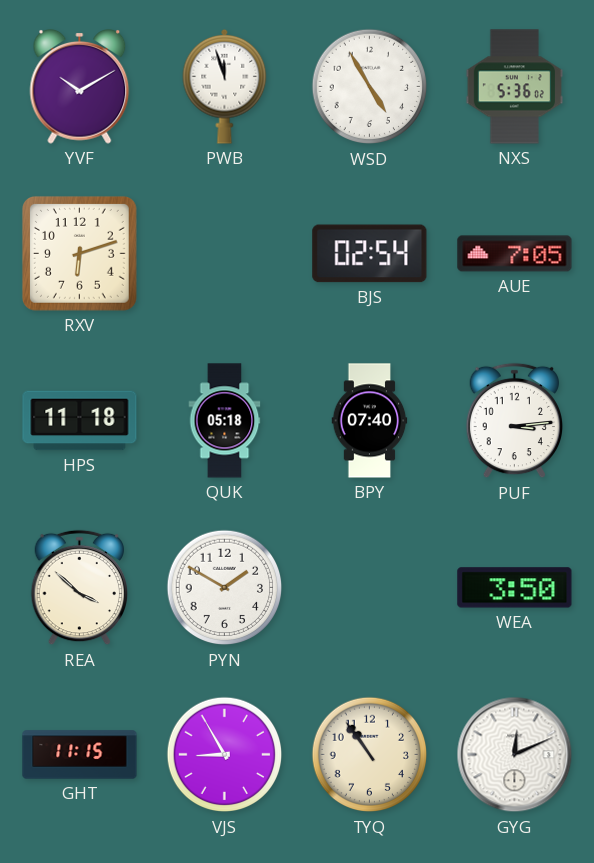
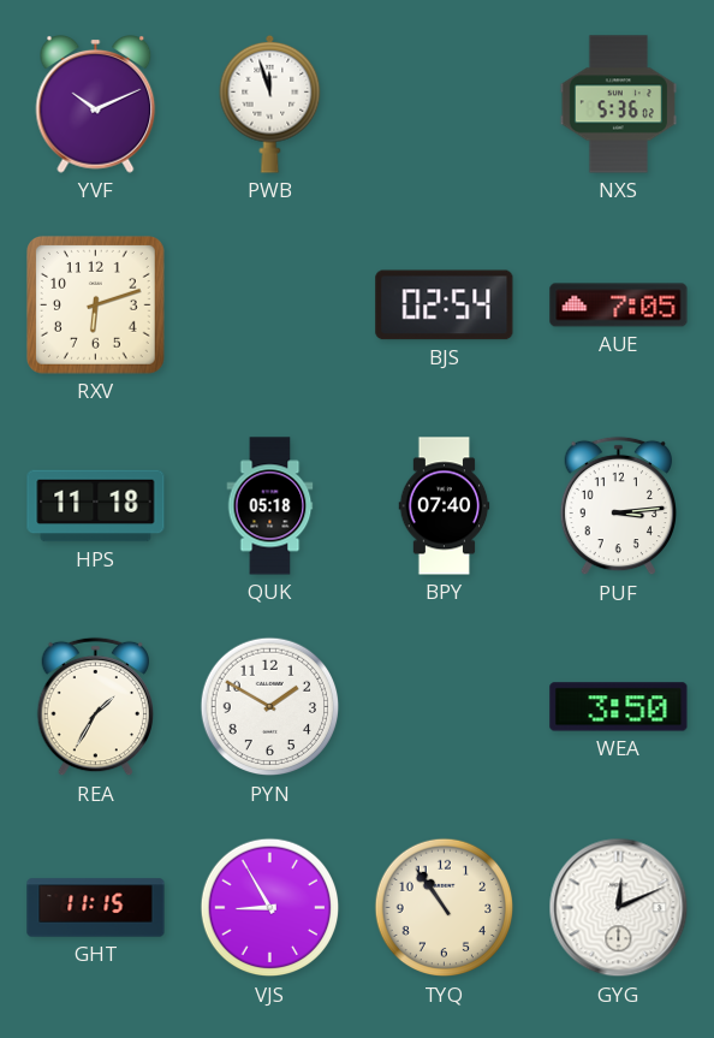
YVF: 10:10 -> 10:11 (96, 105)
WSD: 4:55 -> none (370, 87)
REA: 3:52 -> 1:35 (95, 707)
